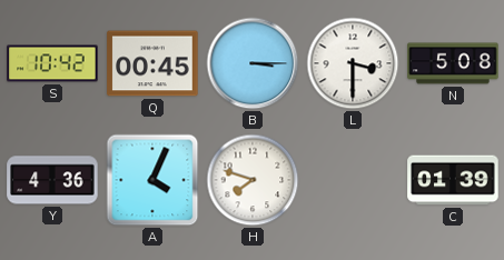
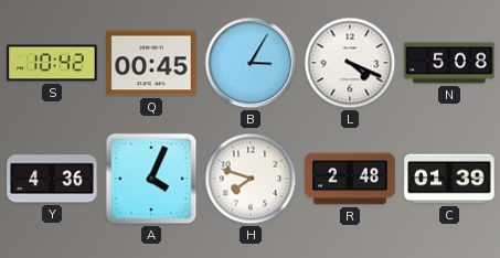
B: 3:15 -> 3:05 (251, 63)
L: 3:30 -> 4:19 (350, 63)
R: none -> 2:48 (350, 179)
